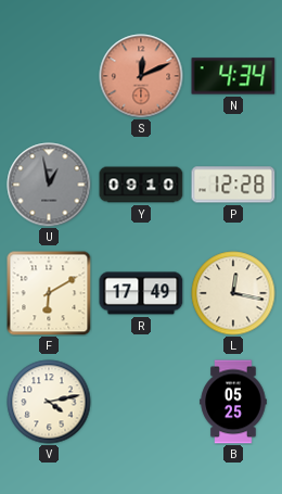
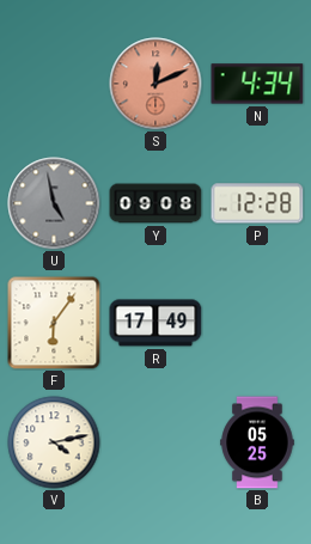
U: 12:58 -> 4:58 (54, 203)
Y: 09:10 -> 09:08 (155, 203)
F: 6:10 -> 6:06 (54, 323)
L: 12:17 -> none (233, 293)
